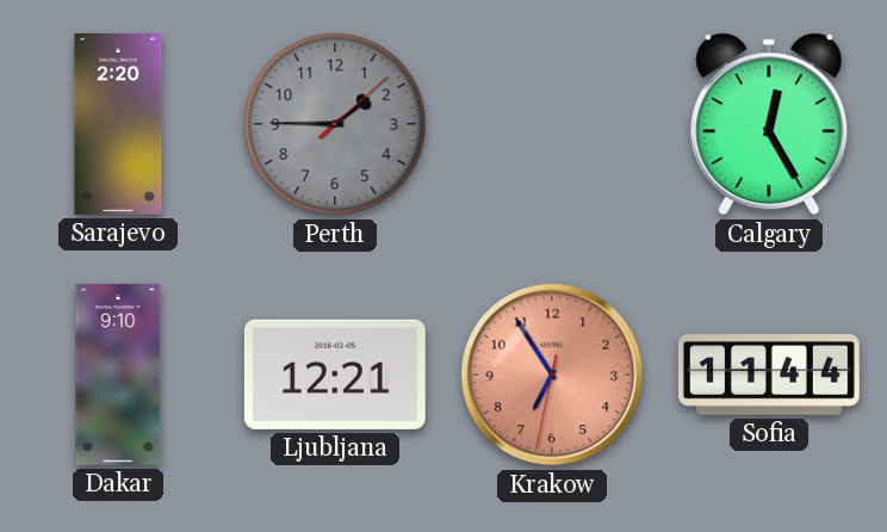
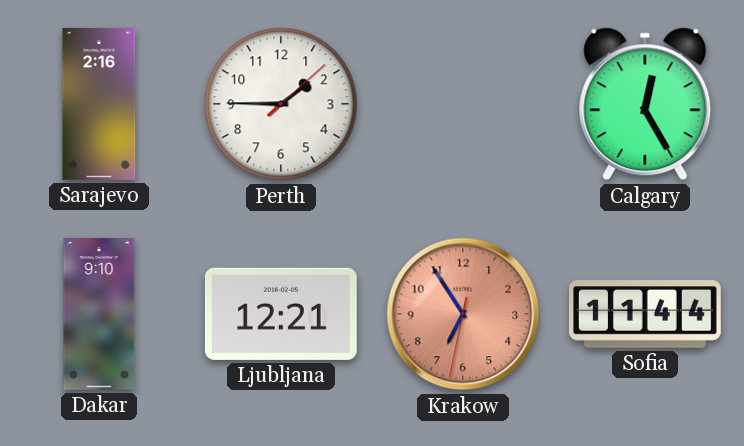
Sarajevo: 2:20 -> 2:16 (99, 104)
Perth dial: grey -> white (281, 104)
